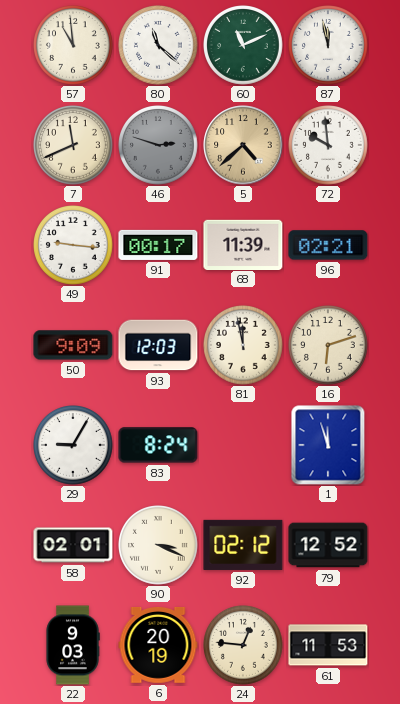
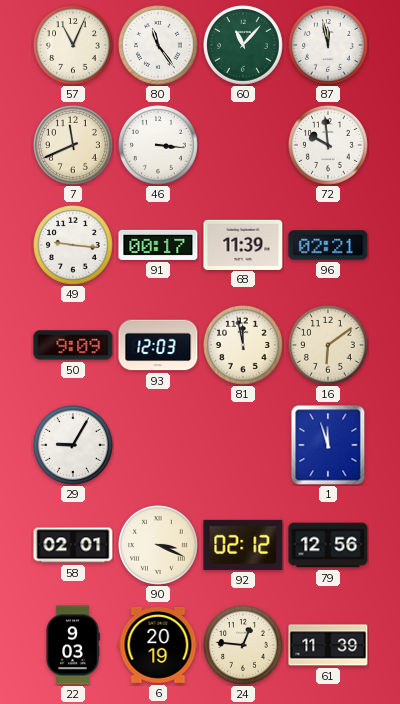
57: 10:59 -> 11:04 (74, 46)
80: 11:22 -> 11:24 (159, 46)
60: 11:11 -> 11:07 (244, 46)
46: 2:48 -> 3:16 (159, 146)
46 dial: grey -> white (159, 146)
5: 4:38 -> none (243, 145)
16: 6:12 -> 6:09 (329, 346)
83: 8:24 -> none (158, 445)
79: 12:52 -> 12:56 (328, 545)
61: 11:53 -> 11:39 (328, 645)
